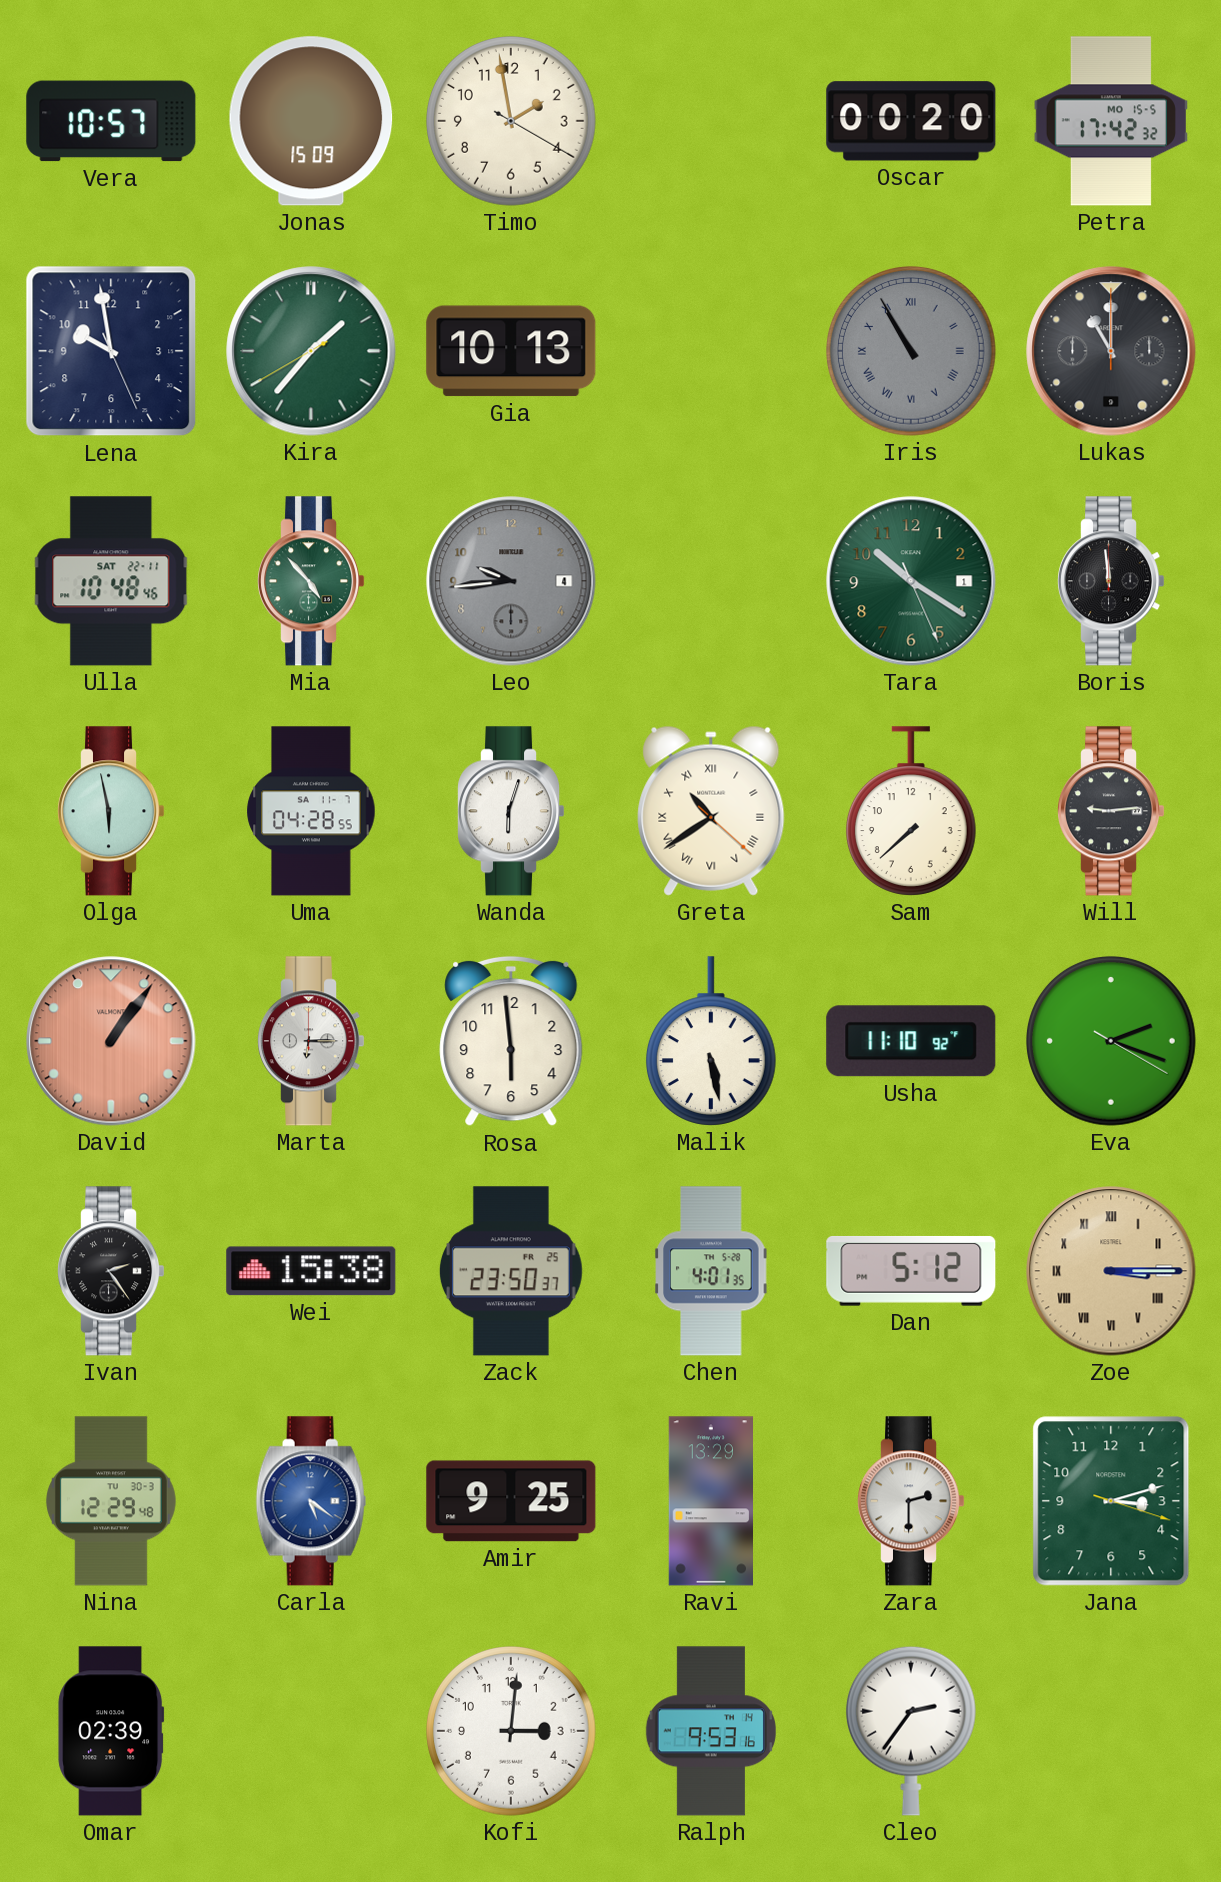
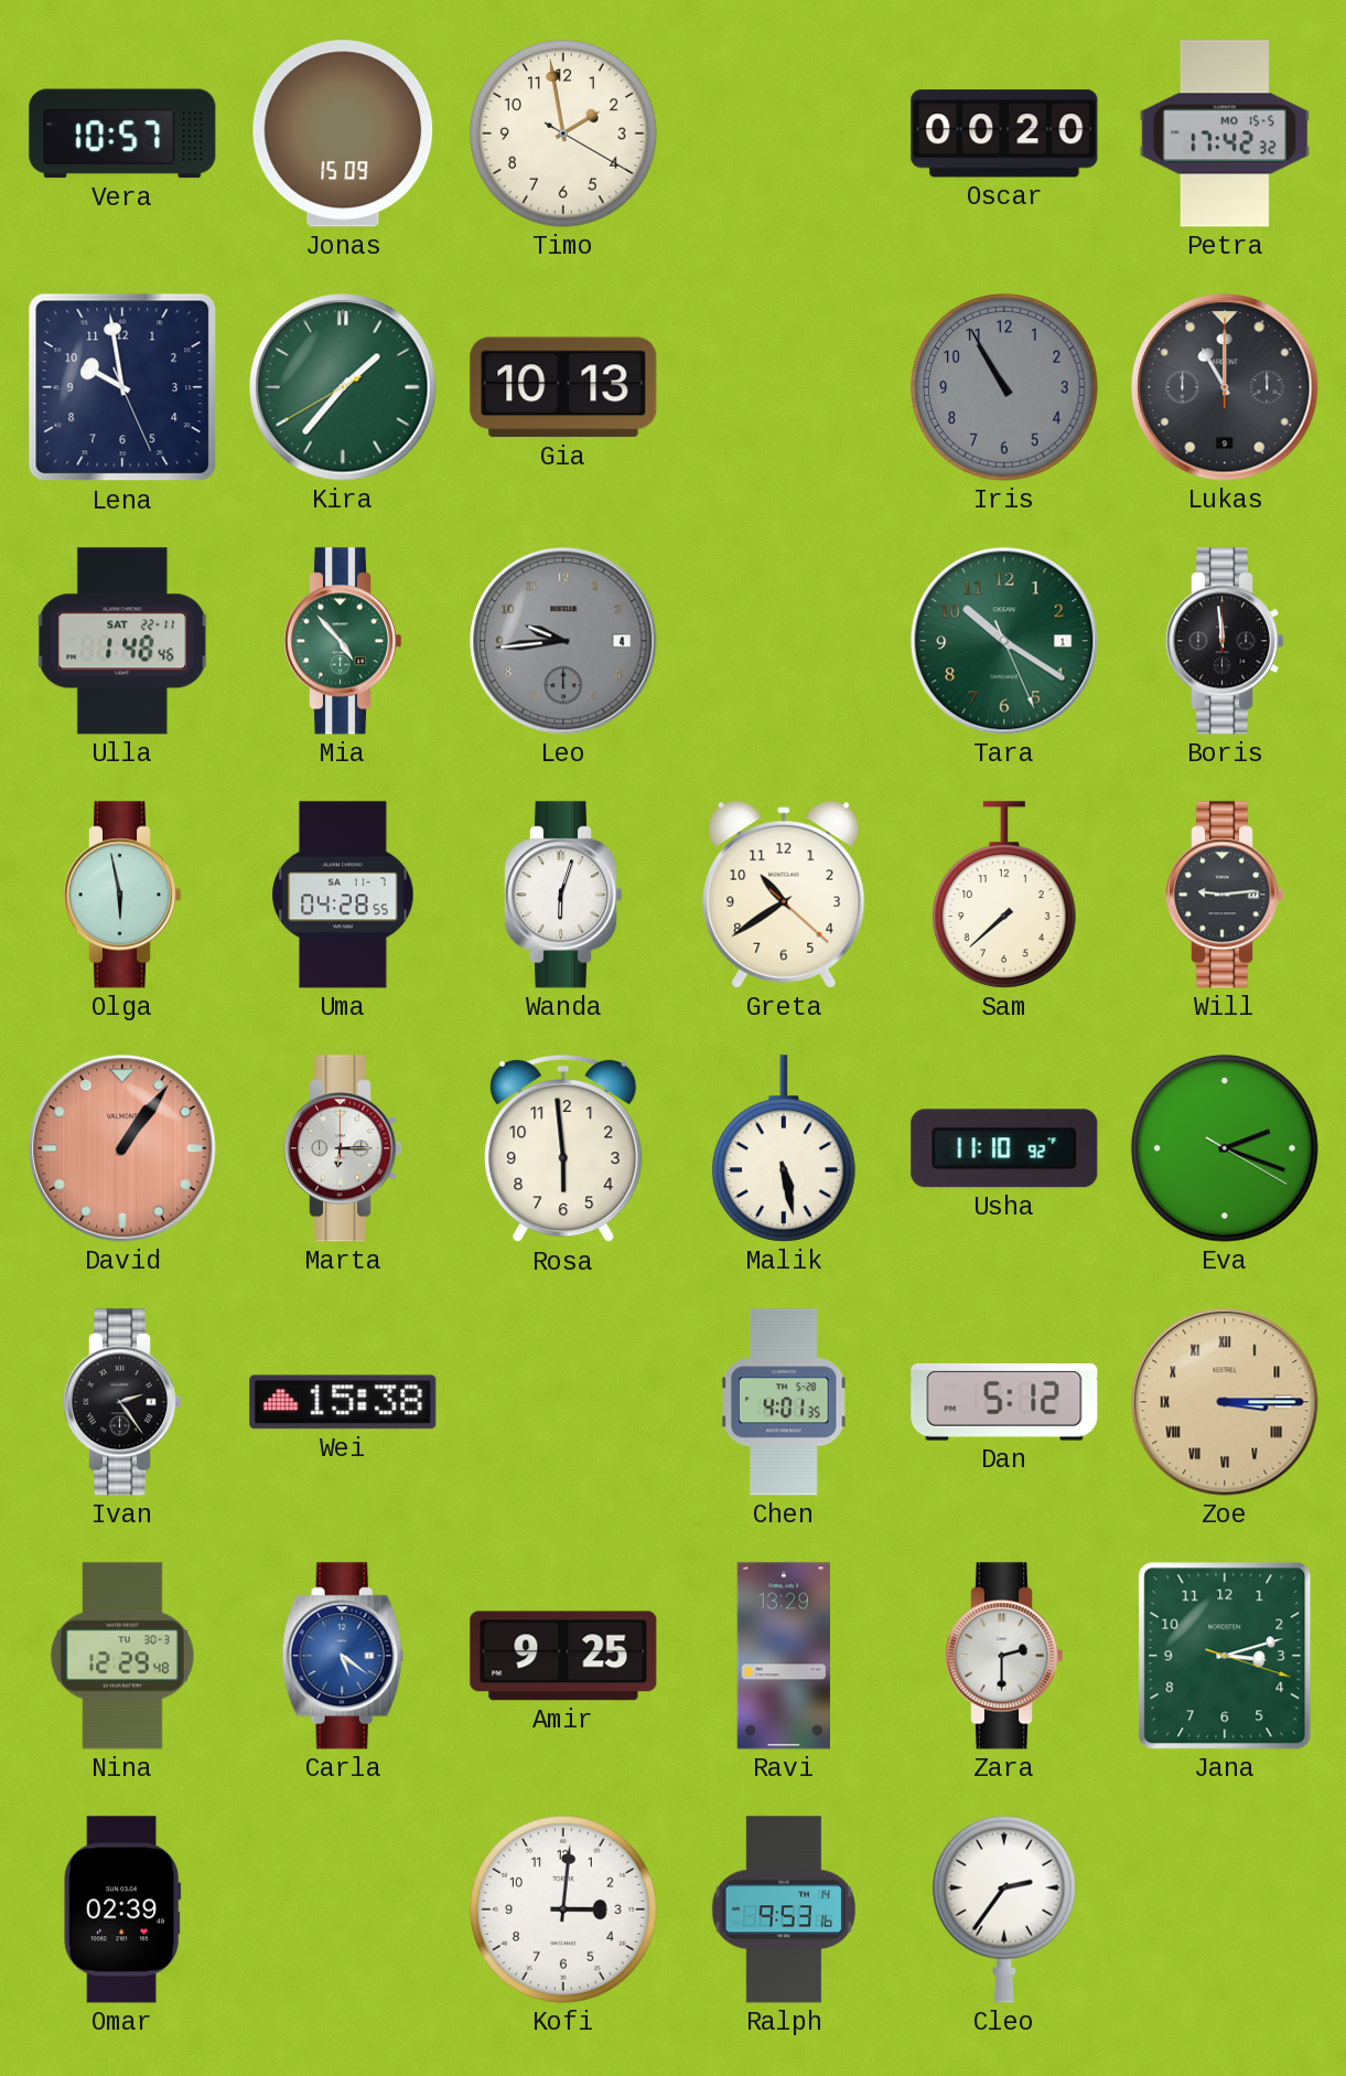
Iris numerals: Roman -> Arabic (1005, 388)
Ulla: 10:48 -> 1:48 (122, 641)
Greta numerals: Roman -> Arabic (784, 895)
Zack: 23:50 -> none (511, 1271)
